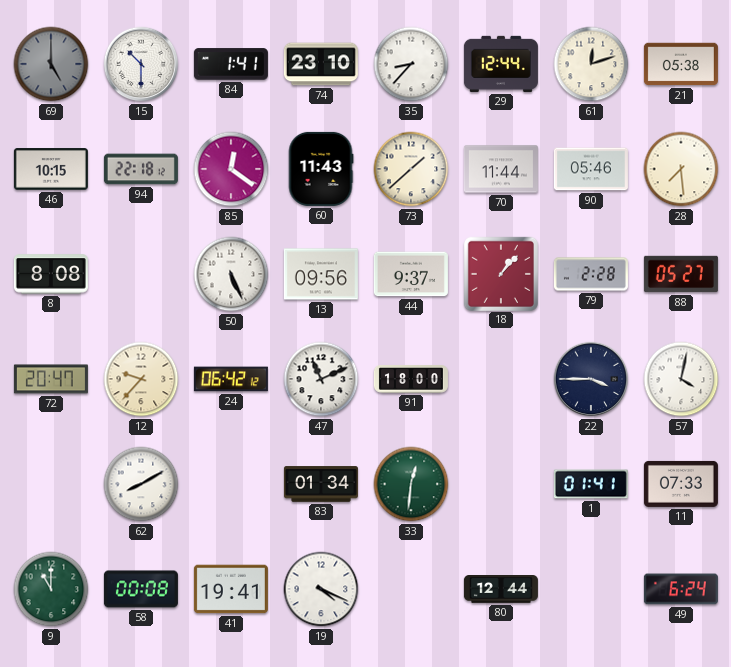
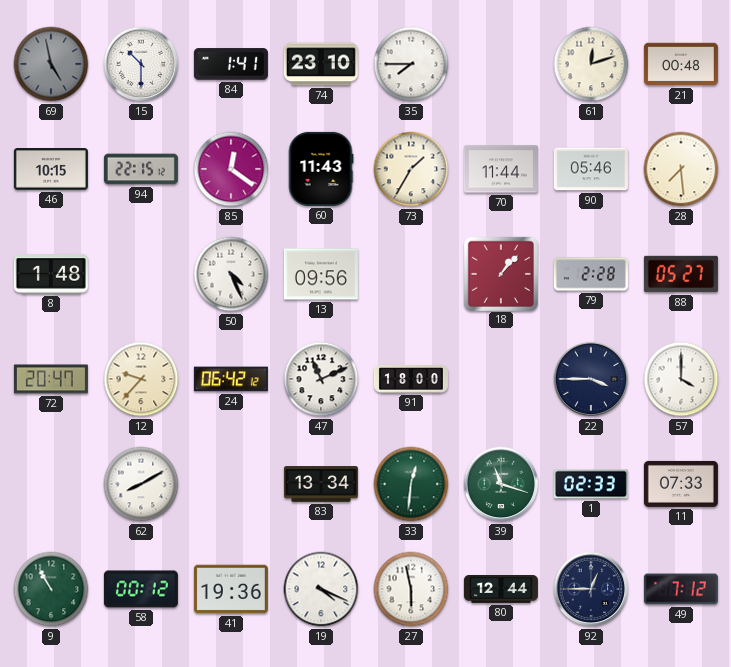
69: 5:00 -> 4:58 (51, 64)
35: 8:37 -> 7:45 (411, 64)
29: 12:44 -> none (501, 64)
21: 05:38 -> 00:48 (681, 64)
94: 22:18 -> 22:15 (141, 169)
73: 1:38 -> 1:35 (411, 169)
8: 8:08 -> 1:48 (51, 274)
50: 5:26 -> 4:26 (231, 274)
44: 9:37 -> none (411, 274)
57: 4:02 -> 4:00 (681, 379)
83: 01:34 -> 13:34 (321, 484)
39: none -> 11:18 (501, 484)
1: 01:41 -> 02:33 (591, 484)
9: 11:00 -> 10:55 (51, 589)
58: 00:08 -> 00:12 (141, 589)
41: 19:41 -> 19:36 (231, 589)
27: none -> 5:58 (411, 589)
92: none -> 12:45 (591, 589)
49: 6:24 -> 7:12 (681, 589)
